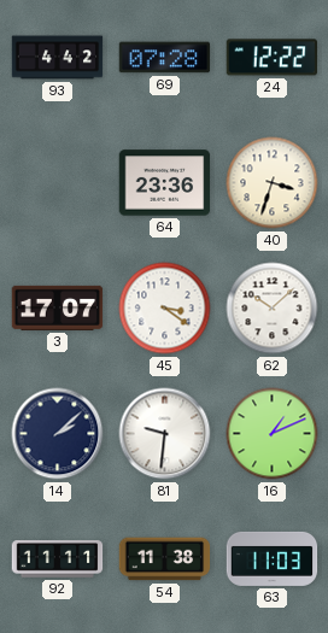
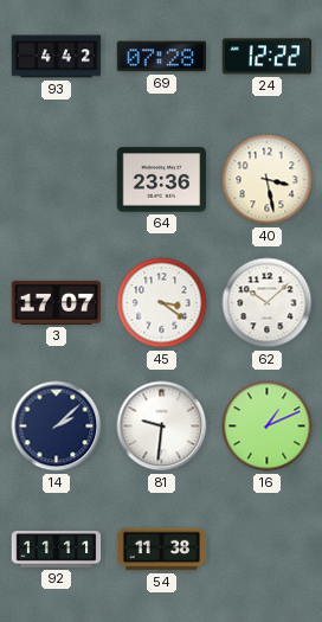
40: 3:33 -> 3:28 (268, 180)
63: 11:03 -> none (273, 558)
